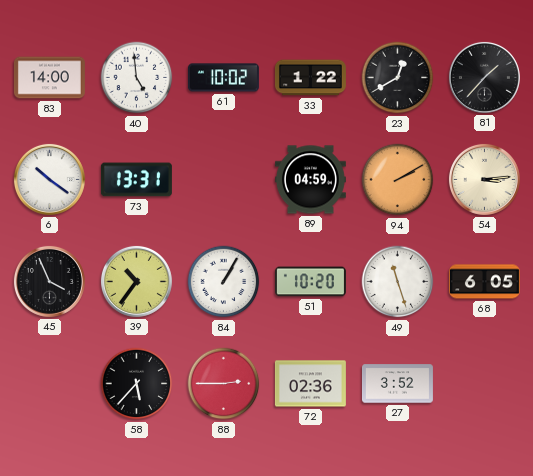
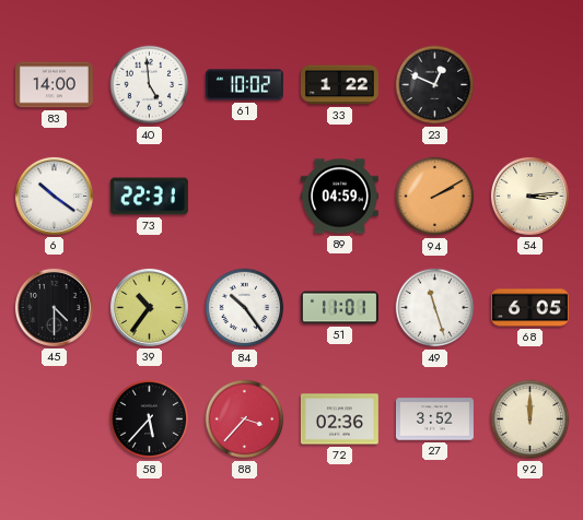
23: 12:40 -> 12:49 (435, 85)
81: 1:37 -> none (484, 77)
73: 13:31 -> 22:31 (149, 197)
45: 3:56 -> 4:30 (54, 307)
84: 1:05 -> 10:24 (245, 308)
51: 10:20 -> 11:01 (339, 308)
88: 2:45 -> 3:37 (245, 419)
92: none -> 12:00 (530, 419)
